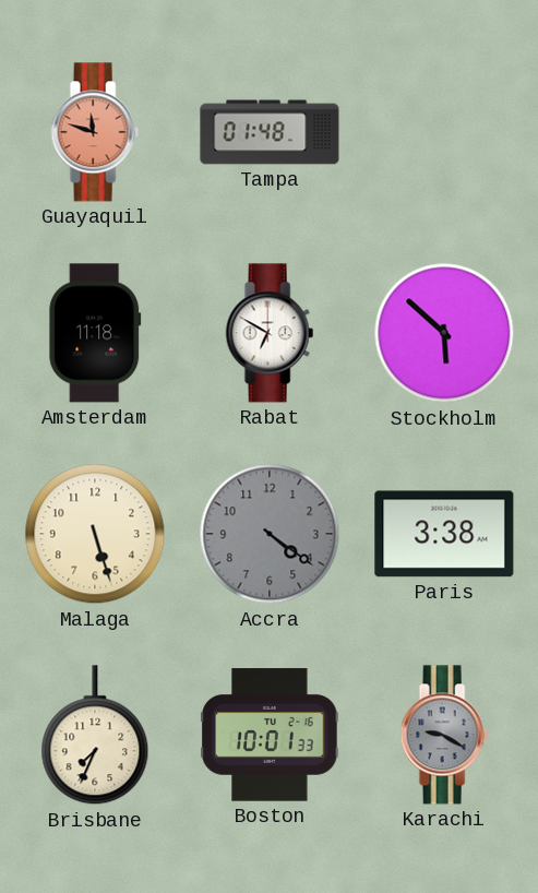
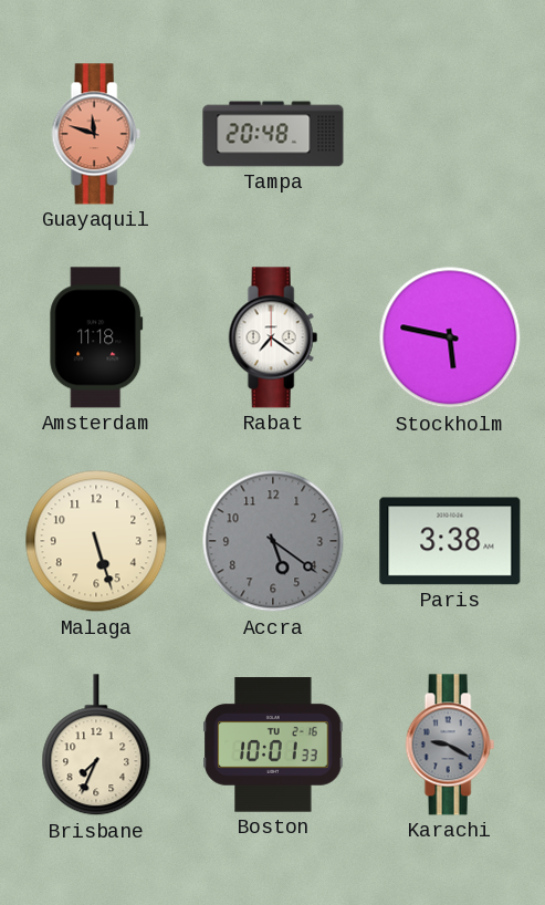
Tampa: 01:48 -> 20:48 (273, 134)
Rabat: 6:50 -> 7:21 (273, 337)
Stockholm: 5:52 -> 5:47 (450, 337)
Accra: 4:21 -> 5:21 (273, 541)
